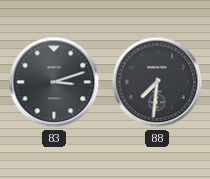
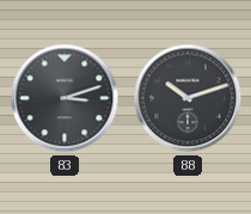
88: 7:31 -> 10:12 (188, 98)
